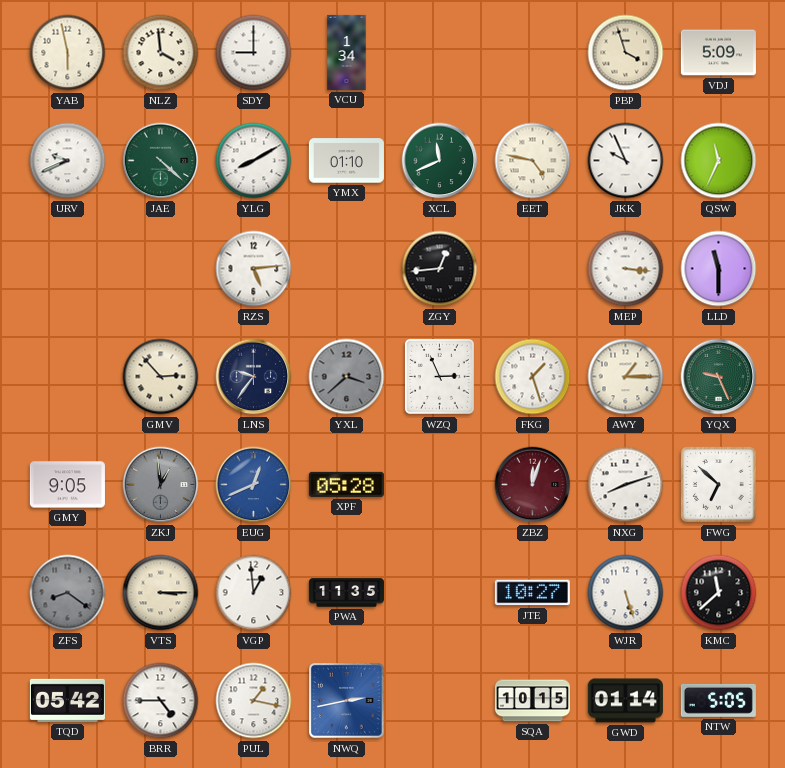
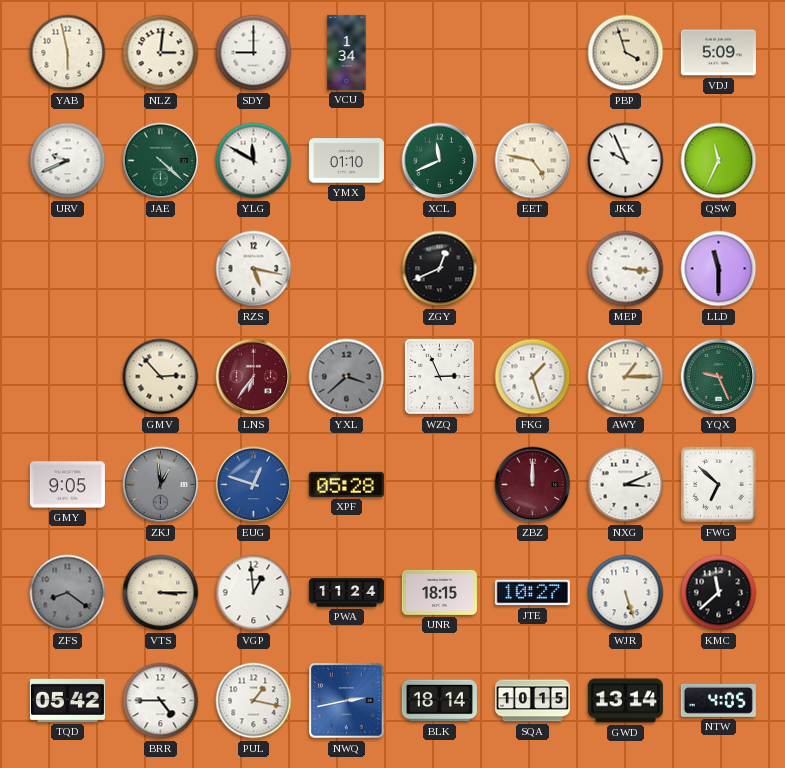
NLZ: 3:59 -> 3:01 (161, 53)
YLG: 8:10 -> 11:50 (254, 161)
RZS: 5:14 -> 5:17 (254, 269)
ZGY: 12:44 -> 12:41 (440, 269)
LNS: 9:36 -> 6:36 (254, 377)
LNS dial: navy -> burgundy (254, 377)
EUG: 12:41 -> 12:48 (254, 485)
ZBZ: 12:03 -> 12:00 (533, 485)
NXG: 8:12 -> 3:11 (626, 485)
PWA: 11:35 -> 11:24 (346, 593)
UNR: none -> 18:15 (439, 592)
BLK: none -> 18:14 (439, 701)
GWD: 01:14 -> 13:14 (625, 701)
NTW: 5:05 -> 4:05 (718, 700)
